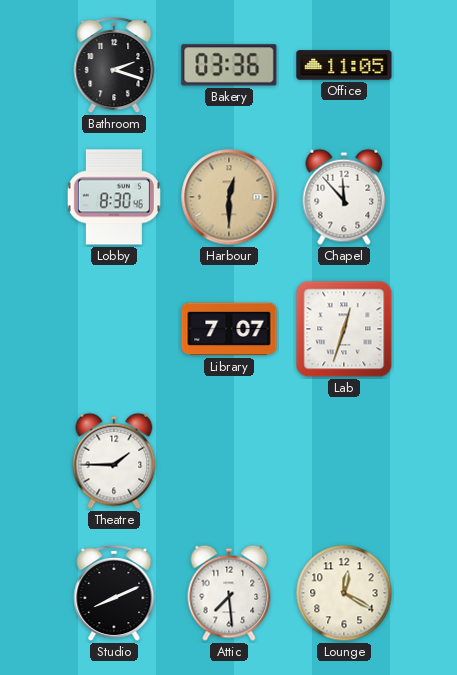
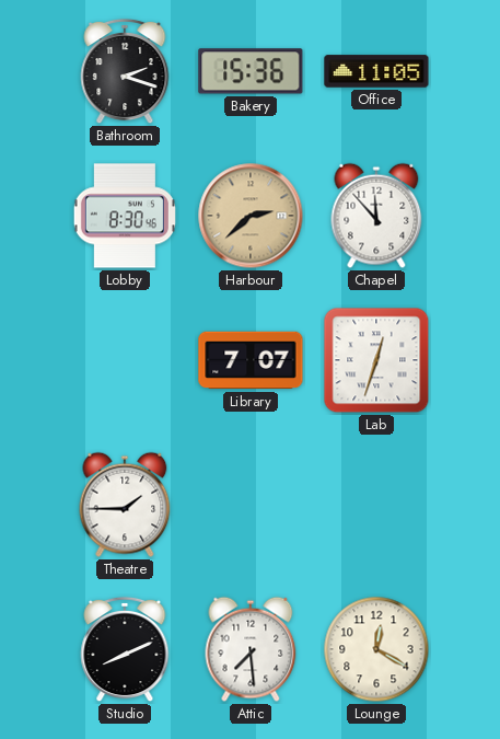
Bakery: 03:36 -> 15:36 (251, 71)
Harbour: 12:30 -> 2:38 (251, 216)
